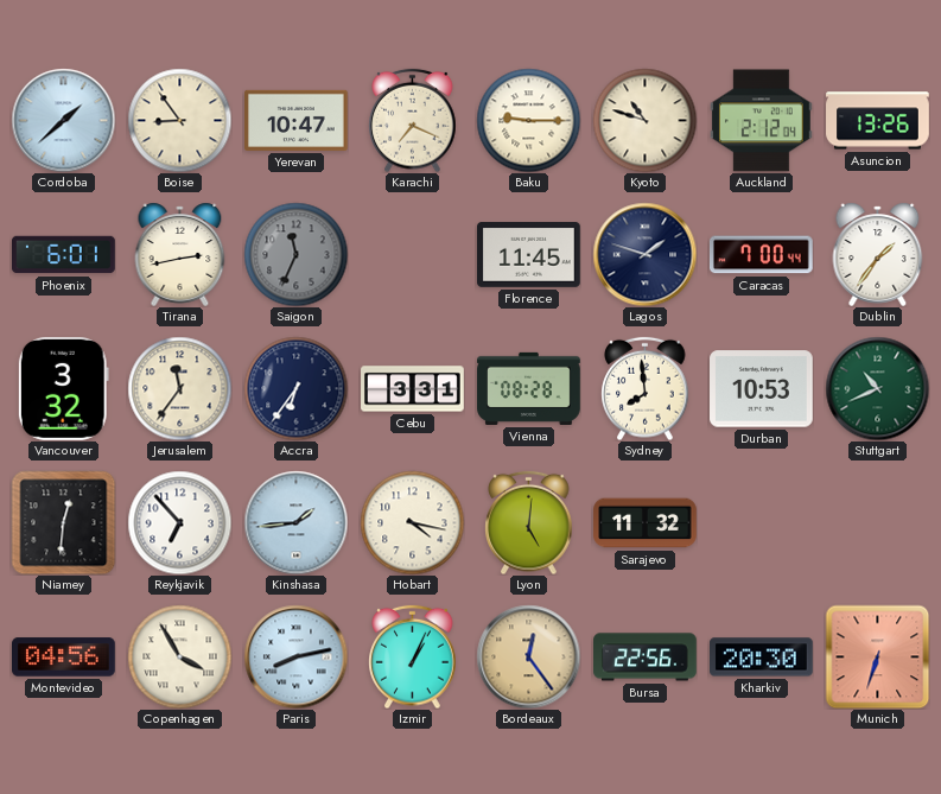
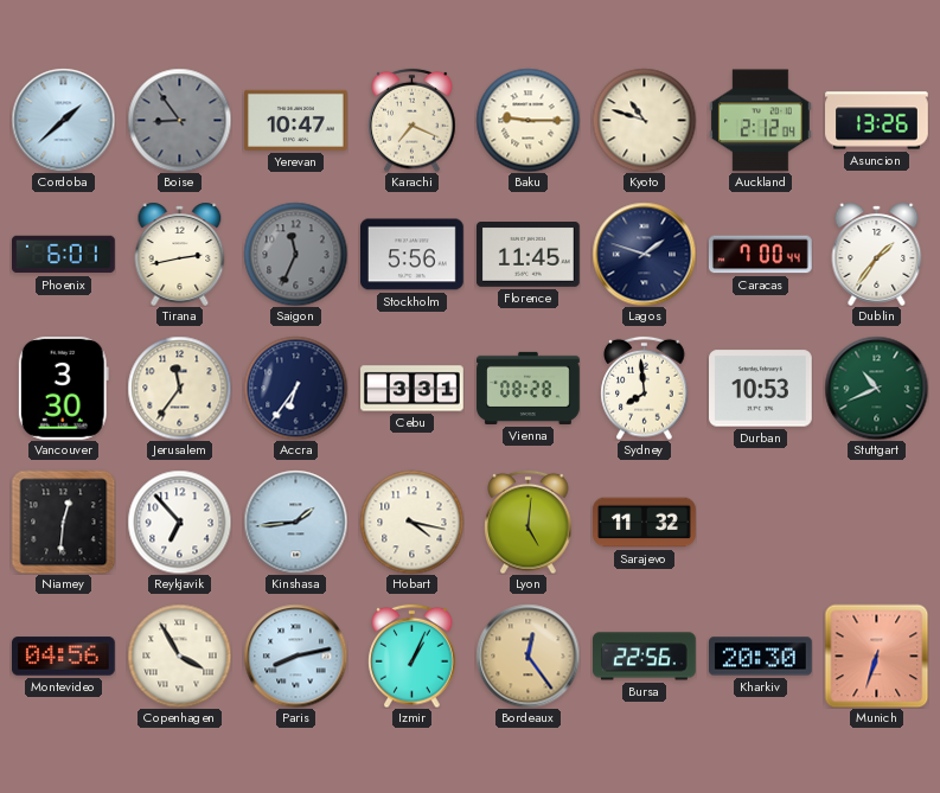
Boise dial: cream -> grey (179, 120)
Stockholm: none -> 5:56 (413, 255)
Vancouver: 3:32 -> 3:30 (63, 388)
